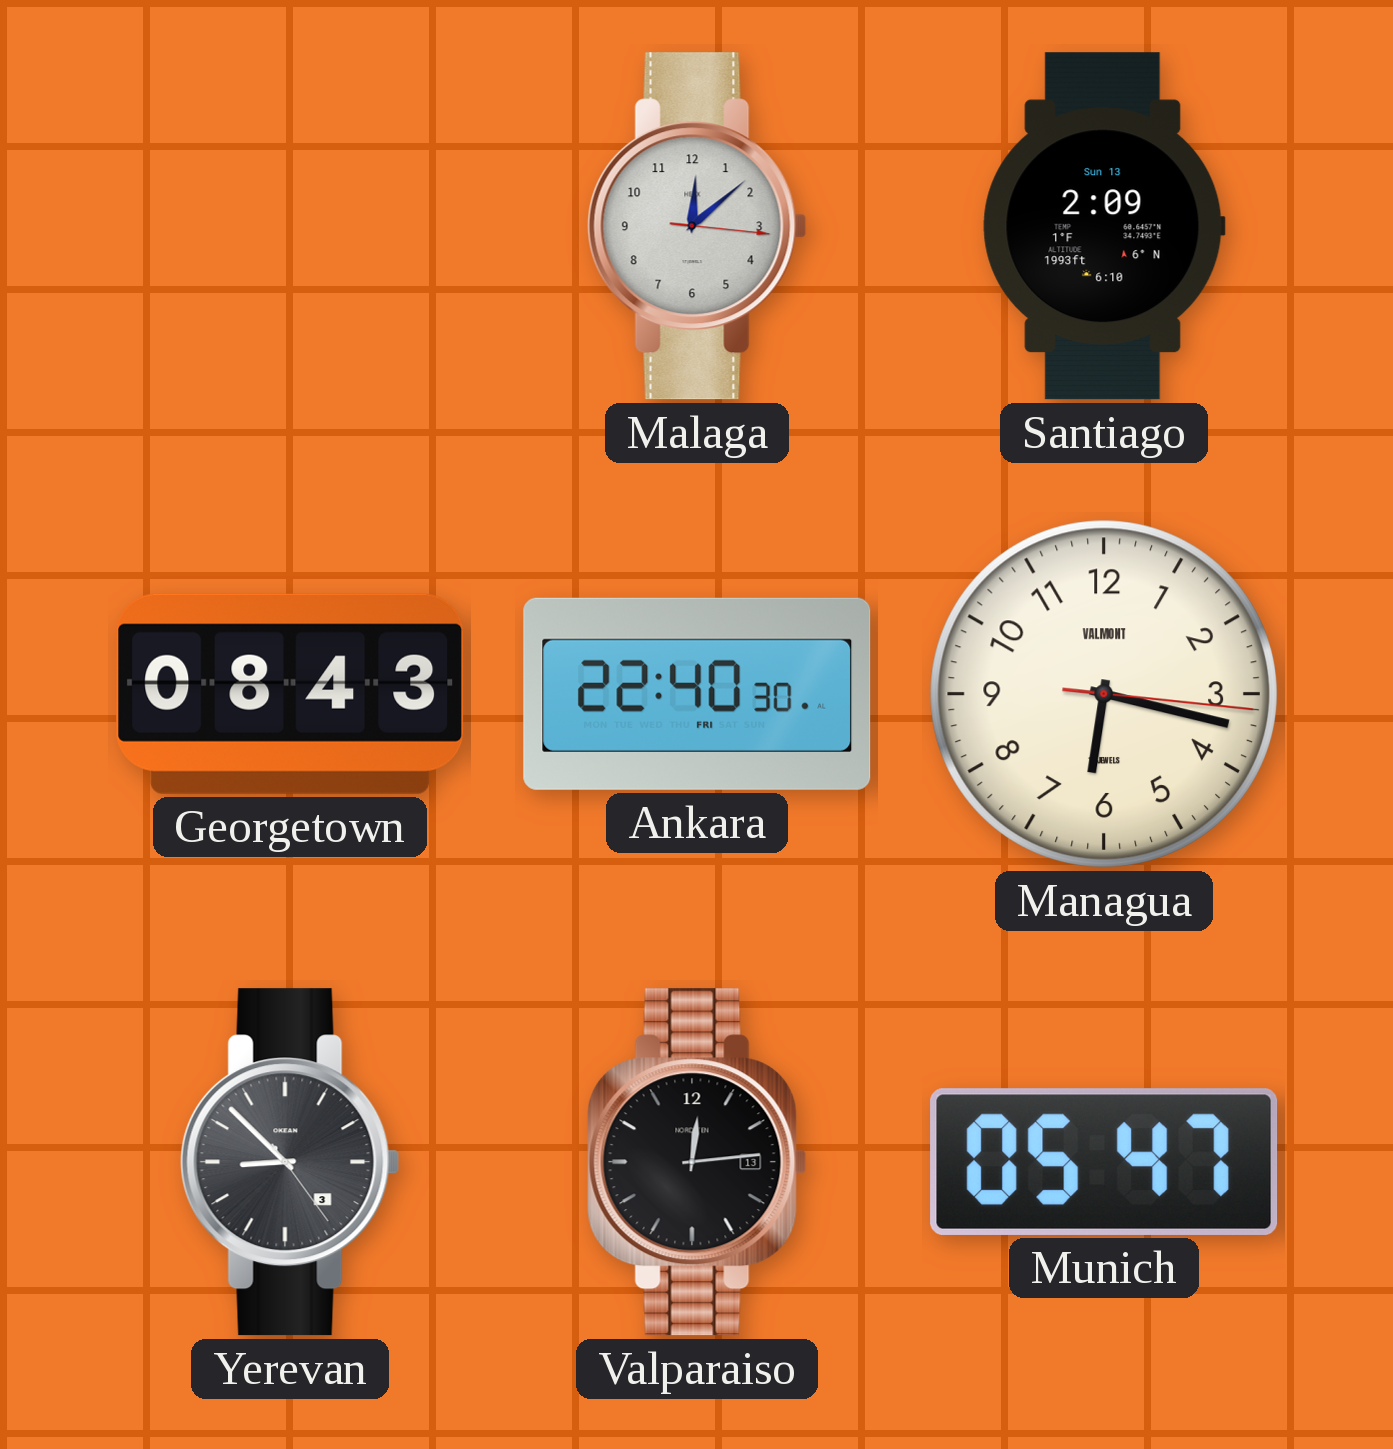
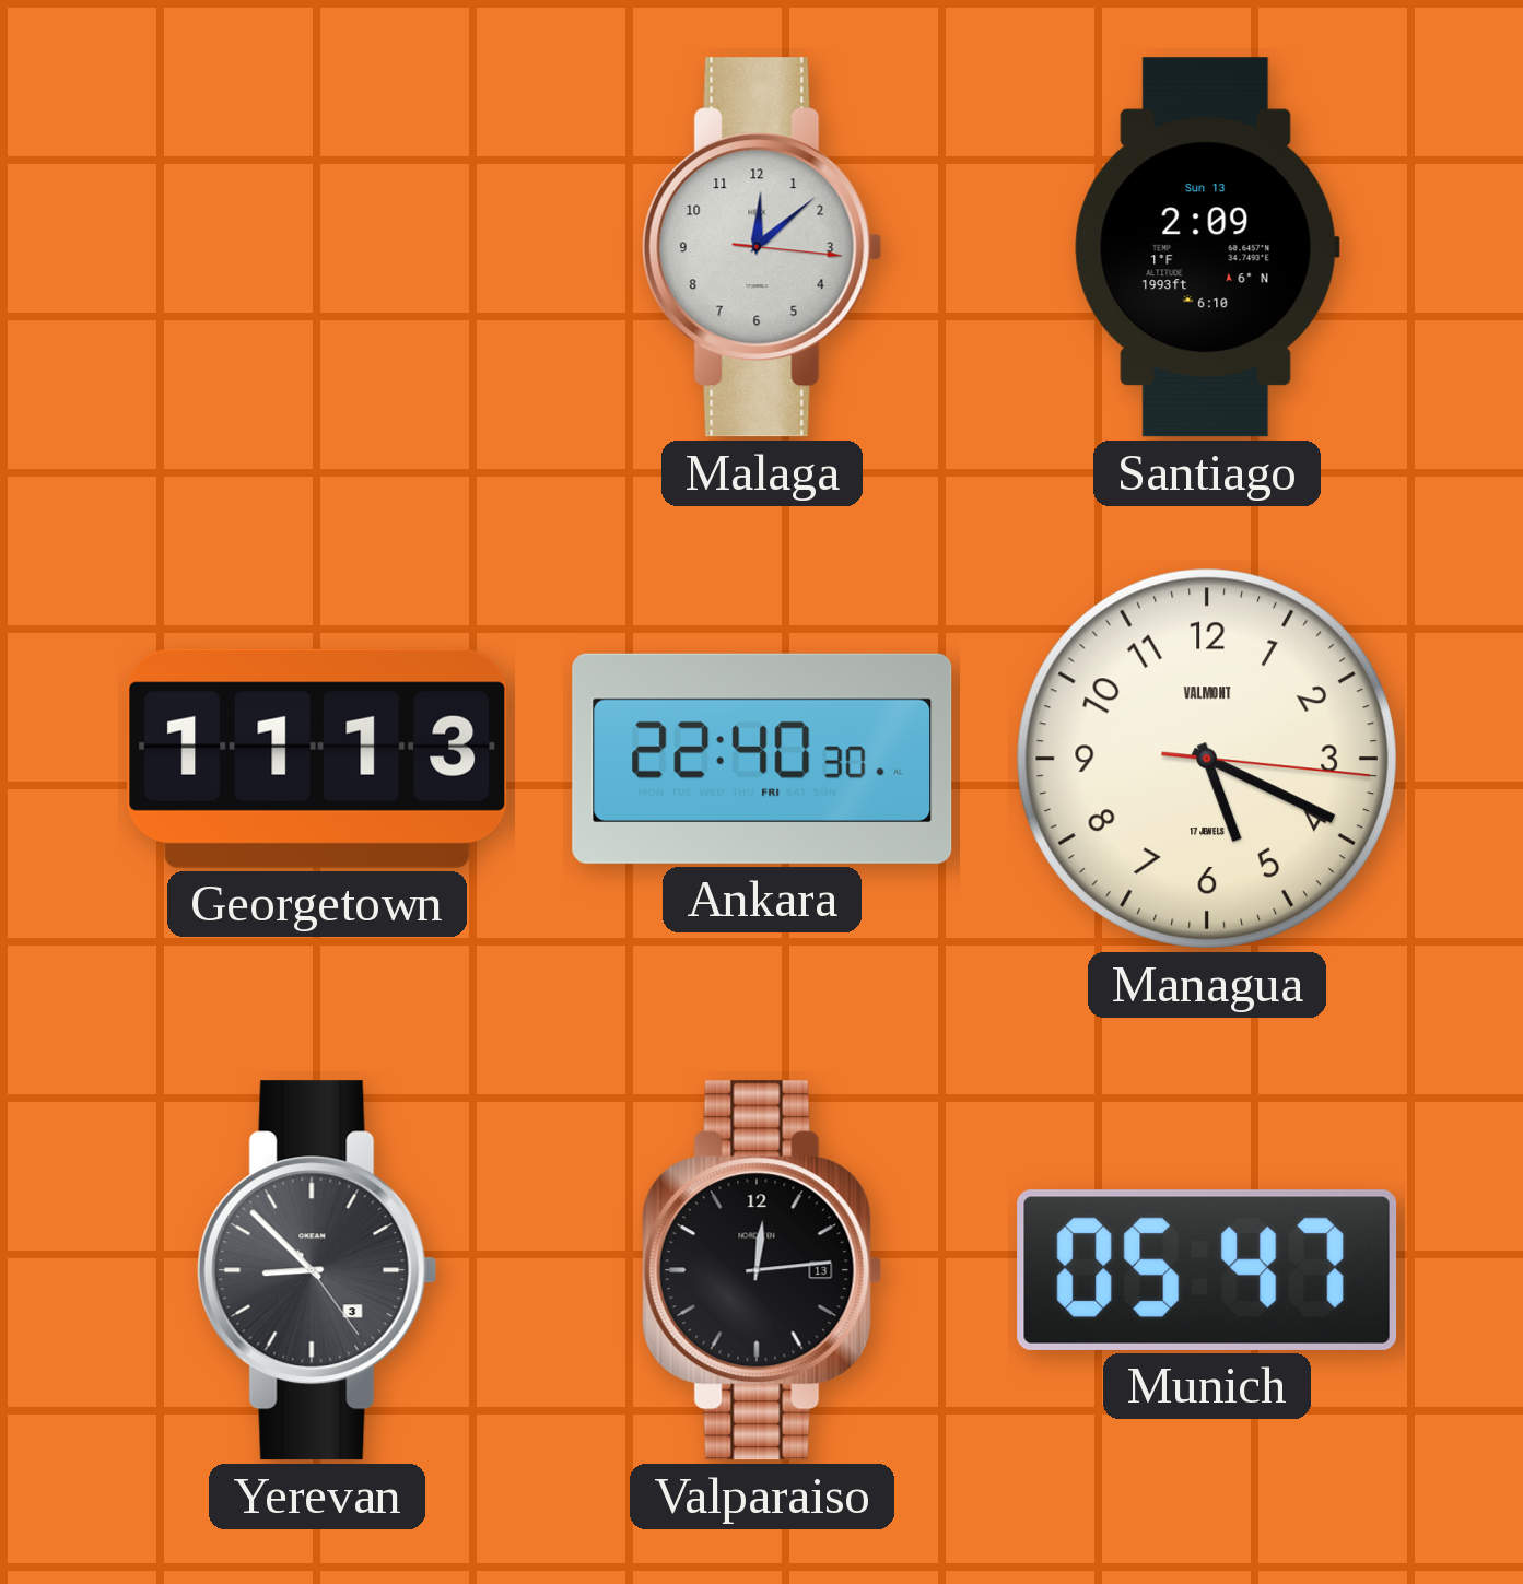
Georgetown: 08:43 -> 11:13 (317, 759)
Managua: 6:17 -> 5:19 (1207, 759)
